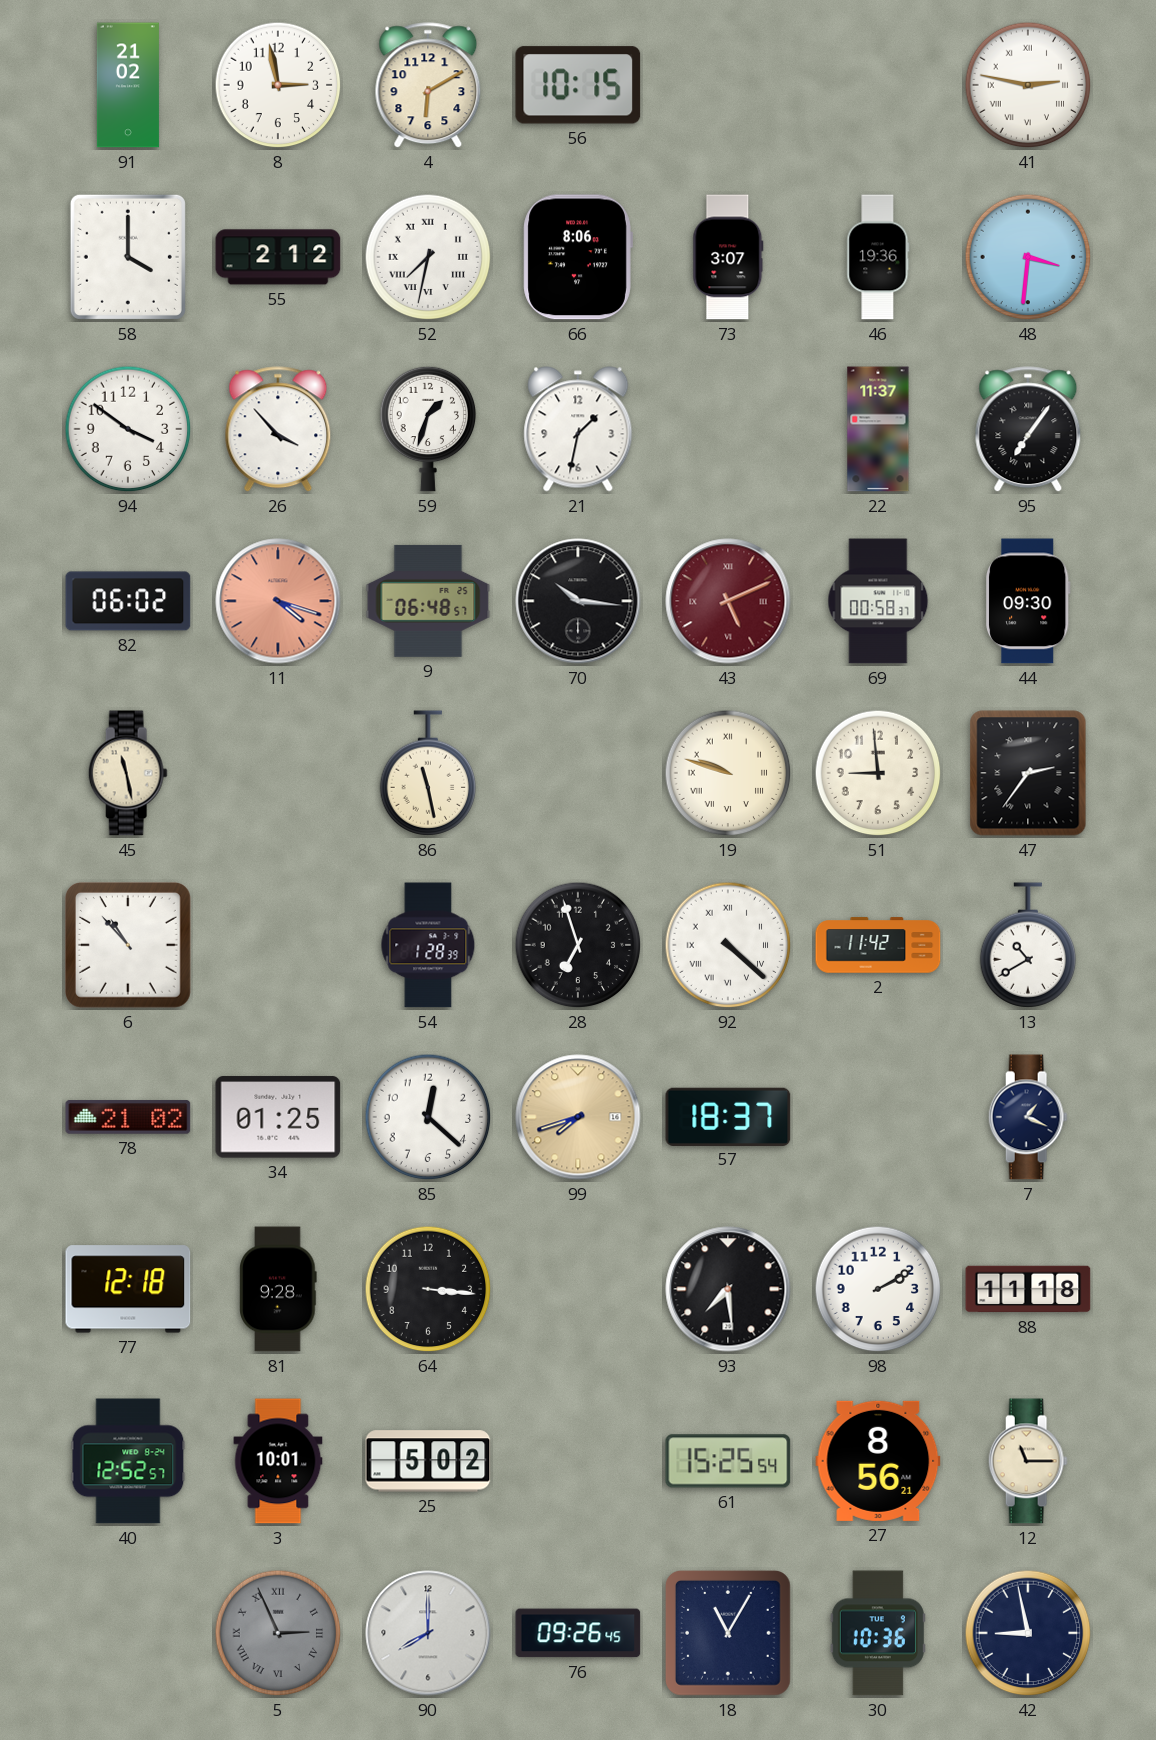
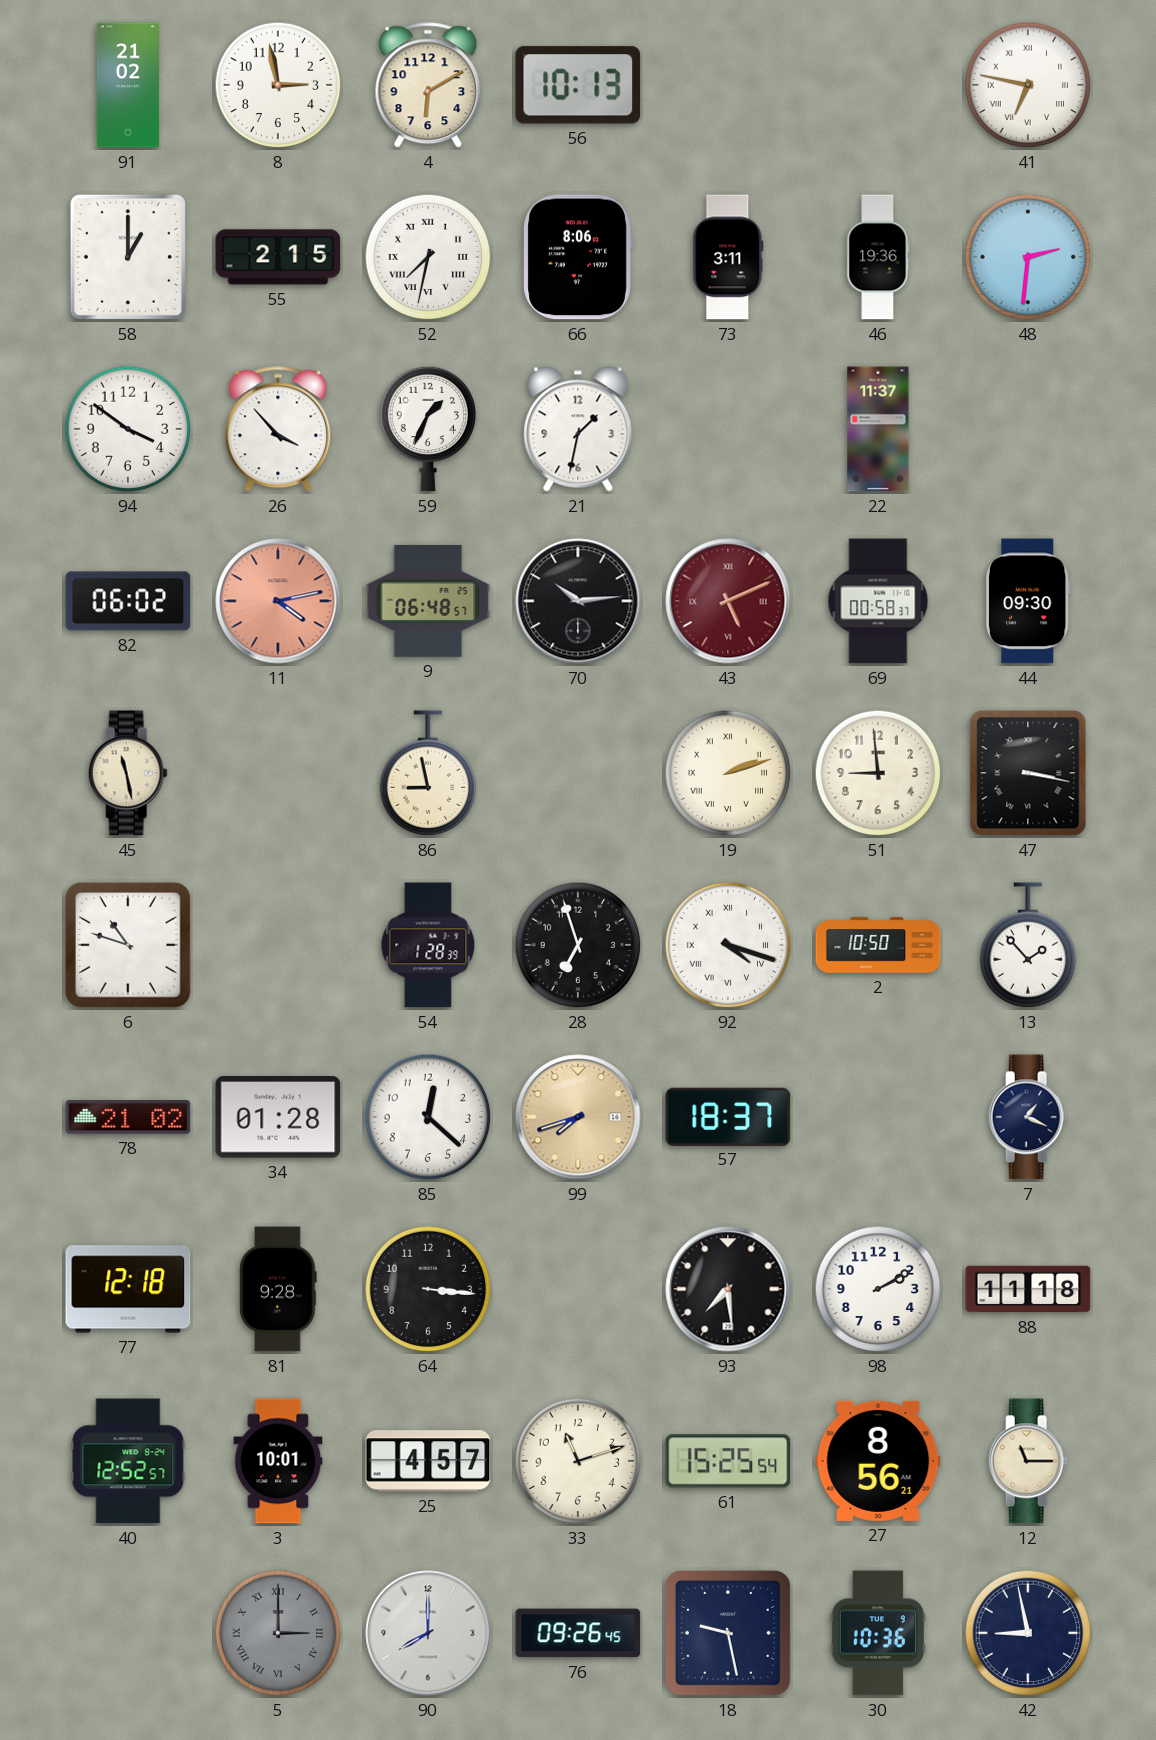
56: 10:15 -> 10:13 (578, 85)
41: 2:47 -> 6:47 (1028, 85)
58: 4:00 -> 1:00 (128, 257)
55: 2:12 -> 2:15 (278, 257)
73: 3:07 -> 3:11 (728, 257)
48: 3:31 -> 2:31 (1028, 257)
59: 1:33 -> 1:34 (428, 429)
95: 7:06 -> none (1028, 430)
11: 4:18 -> 4:13 (278, 601)
70: 10:16 -> 10:14 (578, 601)
86: 11:28 -> 8:58 (428, 773)
19: 9:48 -> 2:12 (728, 773)
47: 2:36 -> 3:17 (1028, 773)
6: 10:53 -> 10:48 (128, 945)
92: 4:22 -> 4:18 (728, 945)
2: 11:42 -> 10:50 (878, 945)
13: 10:40 -> 1:53 (1028, 945)
34: 01:25 -> 01:28 (278, 1117)
25: 5:02 -> 4:57 (428, 1461)
33: none -> 11:12 (578, 1461)
5: 2:56 -> 3:00 (278, 1633)
18: 11:05 -> 9:28 (728, 1633)
